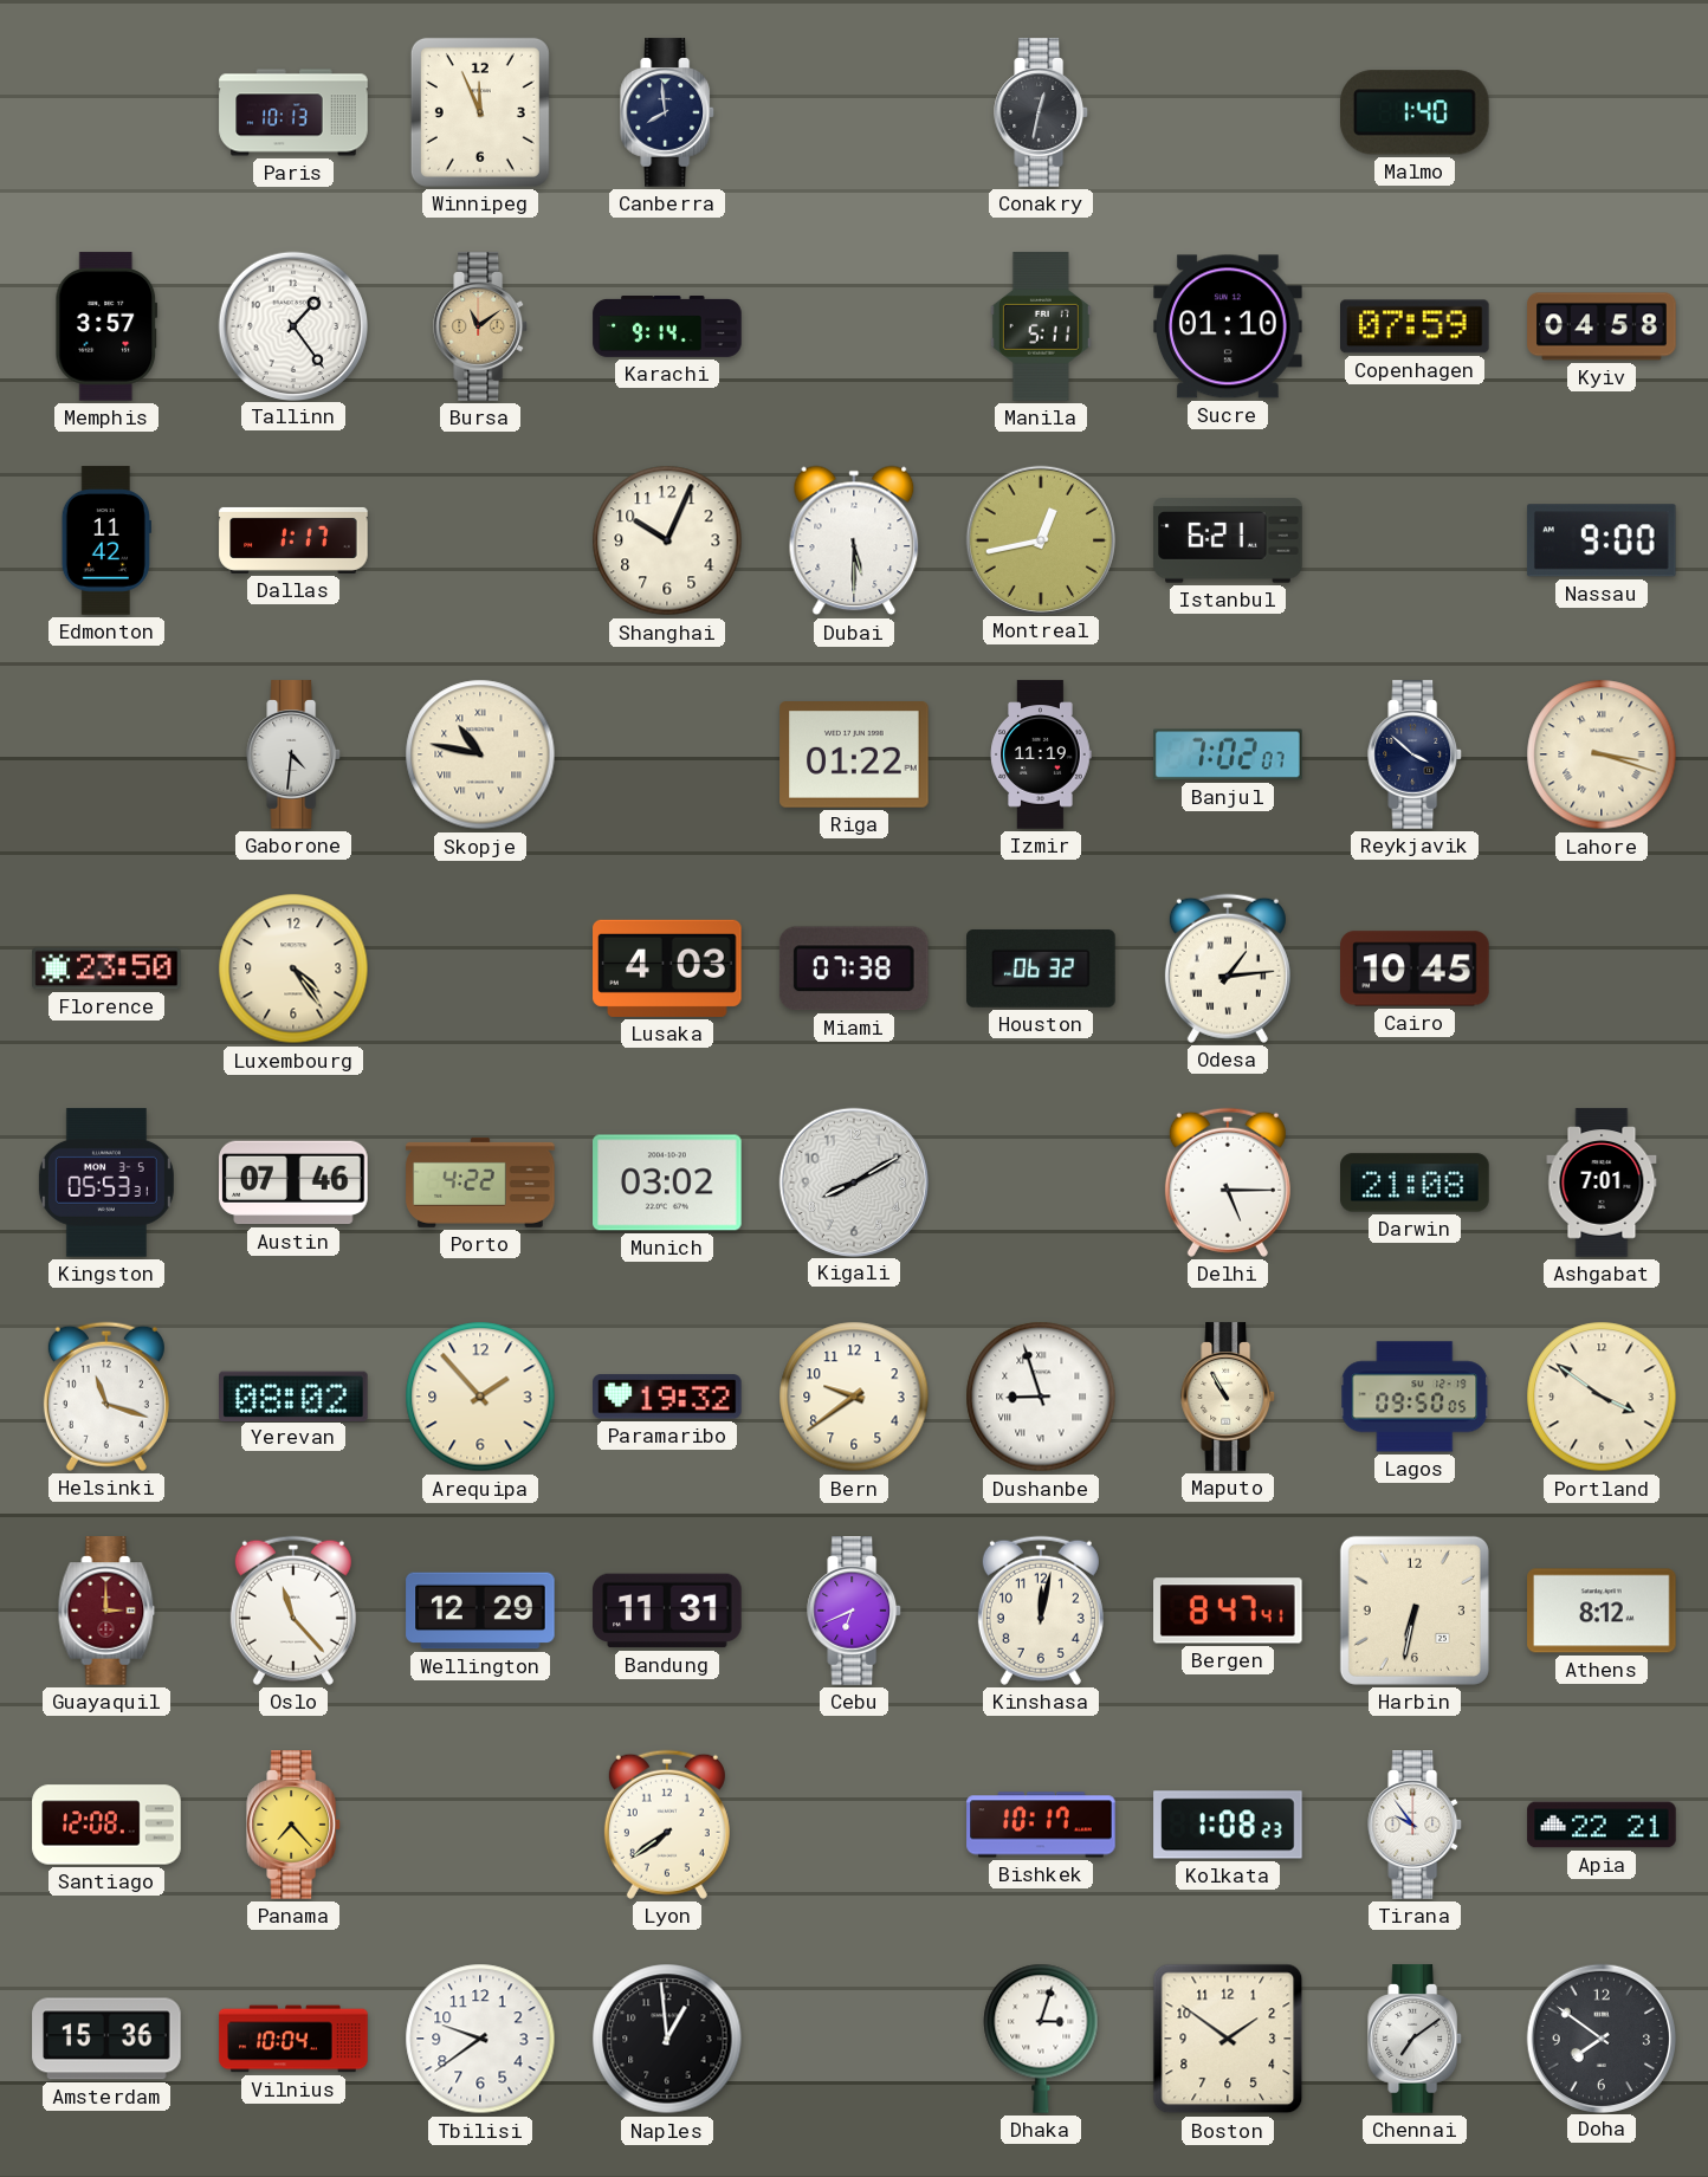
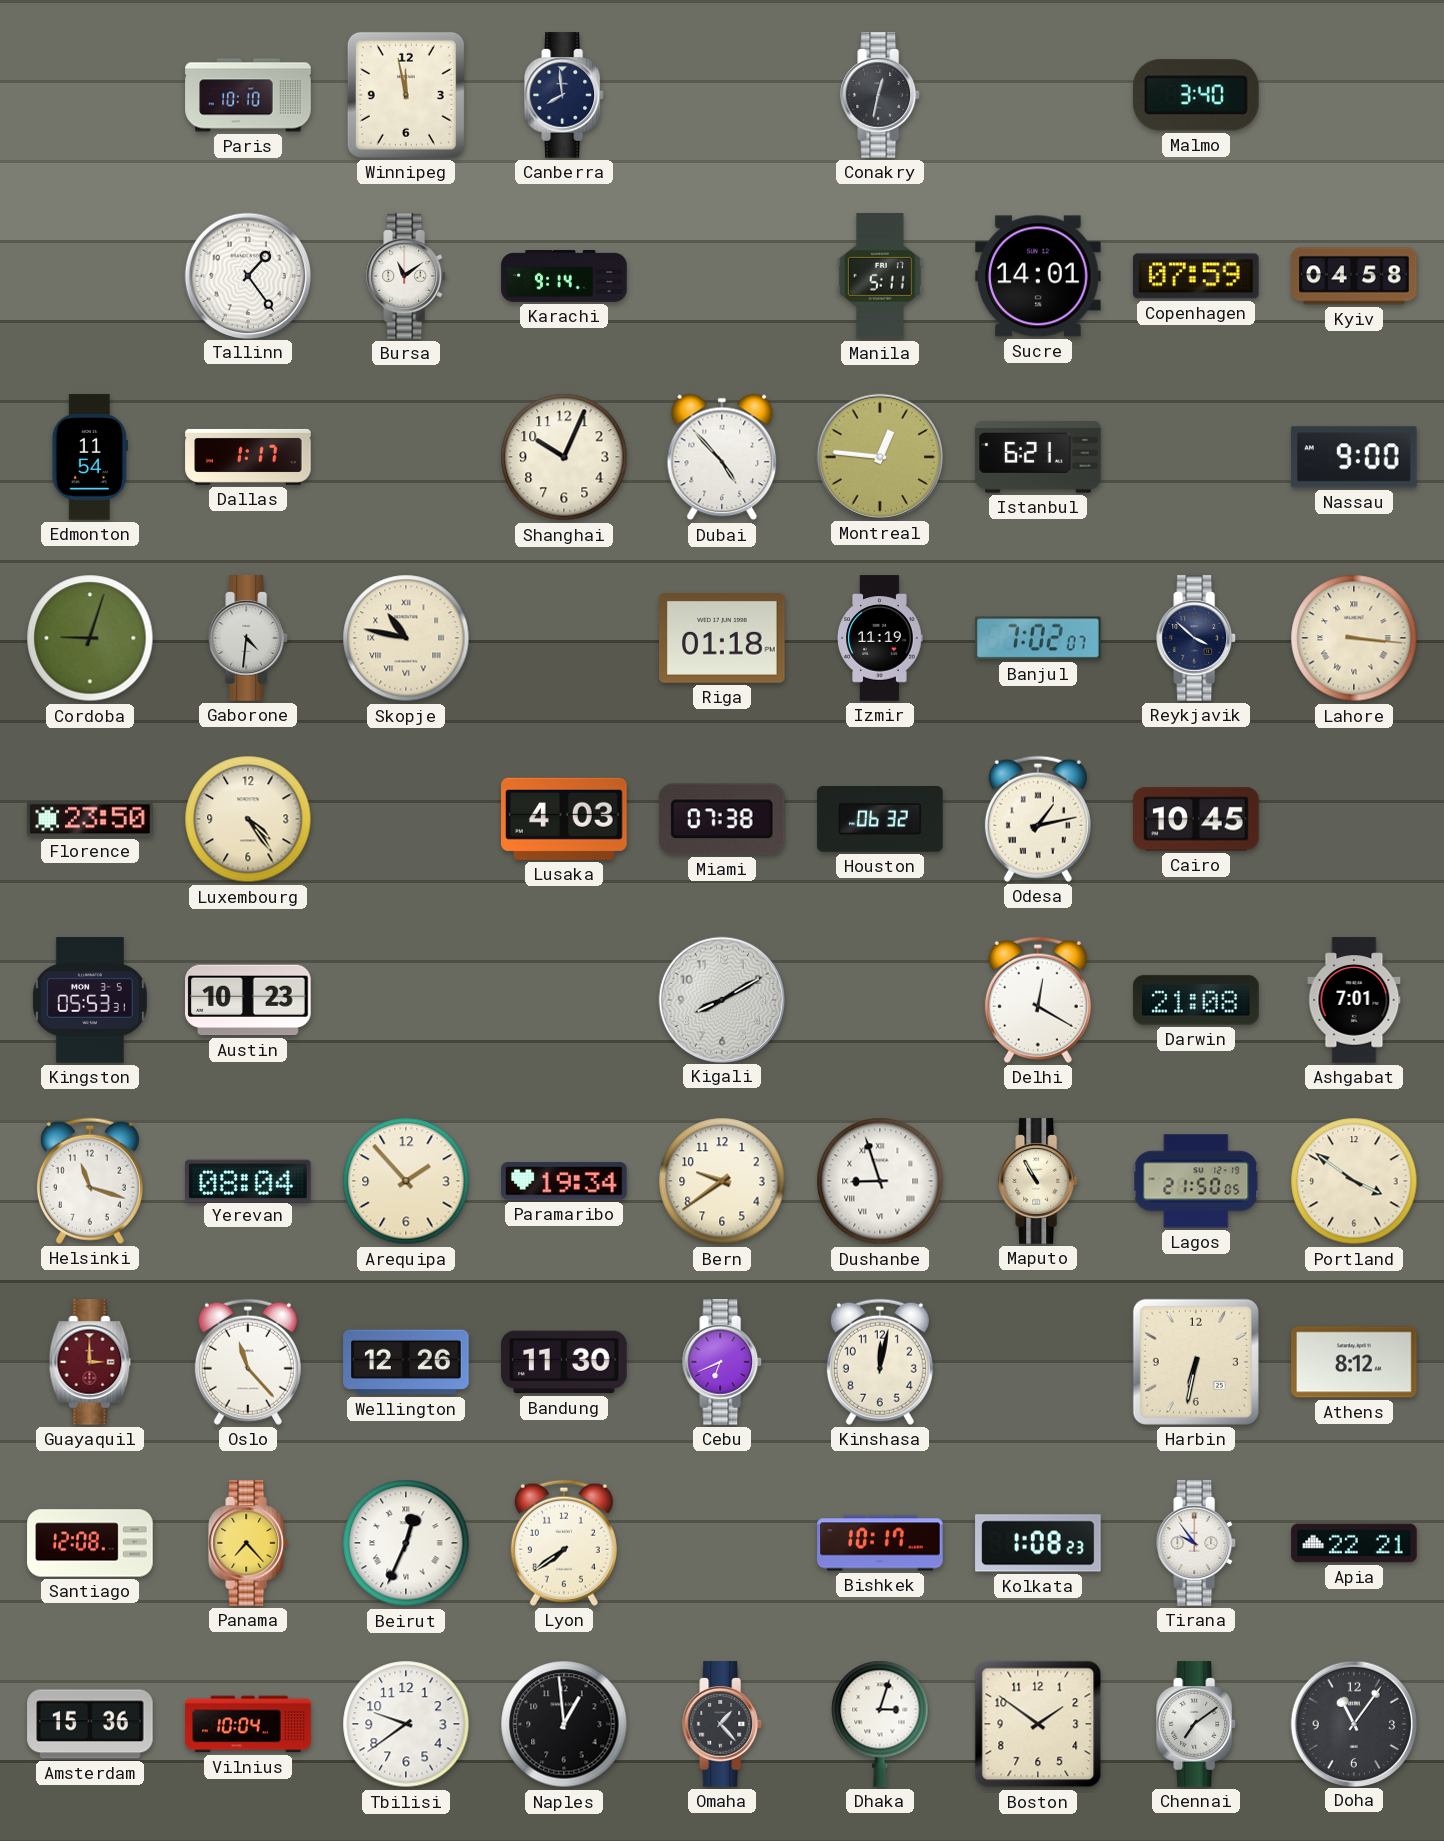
Paris: 10:13 -> 10:10 (248, 95)
Winnipeg: 11:56 -> 11:58 (406, 95)
Malmo: 1:40 -> 3:40 (1196, 95)
Memphis: 3:57 -> none (106, 326)
Bursa dial: champagne -> white (407, 276)
Sucre: 01:10 -> 14:01 (1038, 276)
Edmonton: 11:42 -> 11:54 (90, 457)
Dubai: 5:30 -> 4:53 (722, 457)
Montreal: 12:43 -> 12:46 (879, 456)
Cordoba: none -> 9:03 (90, 638)
Riga: 01:22 -> 01:18 (722, 639)
Lahore: 3:18 -> 3:16 (1354, 638)
Odesa: 1:14 -> 1:13 (1038, 819)
Austin: 07:46 -> 10:23 (248, 1000)
Porto: 4:22 -> none (480, 1183)
Munich: 03:02 -> none (667, 1183)
Delhi: 5:15 -> 12:20 (1038, 1000)
Yerevan: 08:02 -> 08:04 (249, 1180)
Paramaribo: 19:32 -> 19:34 (564, 1181)
Lagos: 09:50 -> 21:50 (1196, 1181)
Wellington: 12:29 -> 12:26 (406, 1362)
Bandung: 11:31 -> 11:30 (564, 1362)
Bergen: 8:47 -> none (1229, 1611)
Beirut: none -> 12:34 (406, 1543)
Omaha: none -> 1:23 (723, 1724)
Doha: 7:51 -> 11:06 (1353, 1723)
